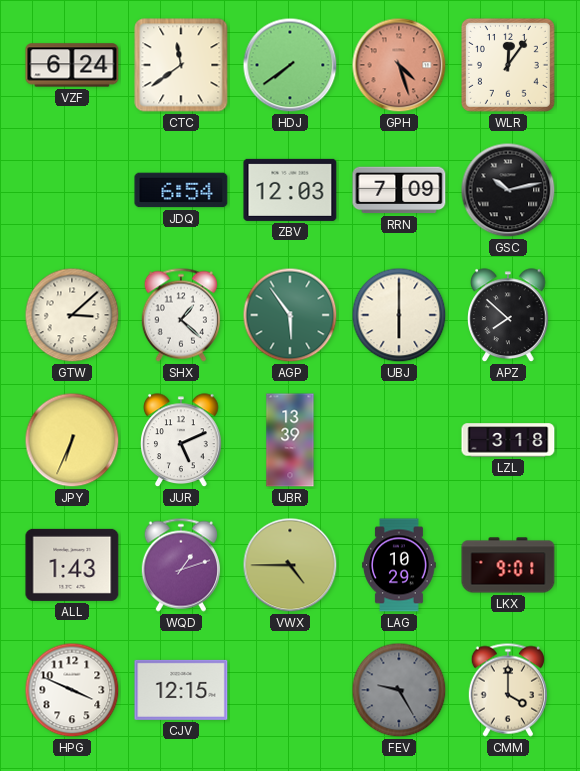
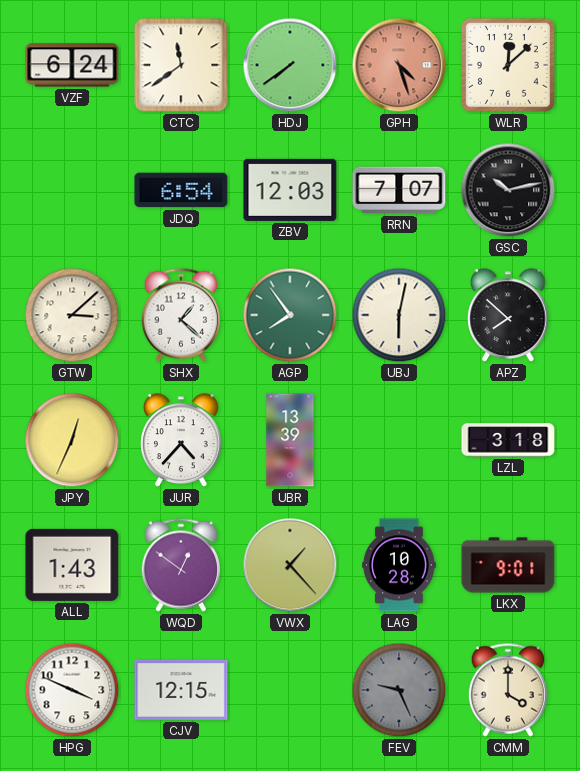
WLR: 12:06 -> 12:08 (508, 65)
RRN: 7:09 -> 7:07 (399, 190)
AGP: 5:54 -> 7:54 (290, 315)
UBJ: 6:00 -> 6:02 (399, 315)
JPY: 6:34 -> 12:34 (72, 440)
JUR: 5:11 -> 4:37 (181, 441)
WQD: 1:12 -> 12:51 (181, 565)
VWX: 4:45 -> 1:23 (290, 565)
LAG: 10:29 -> 10:28 (399, 565)
FEV: 9:25 -> 9:26 (399, 690)
